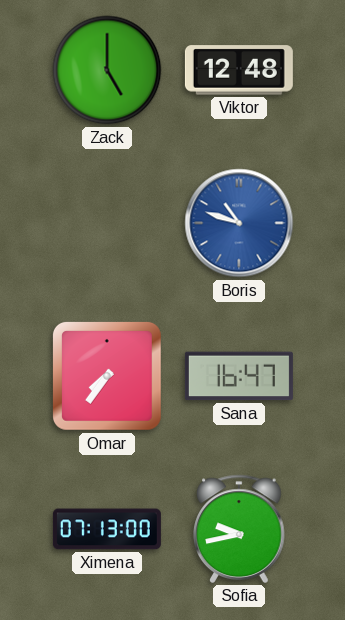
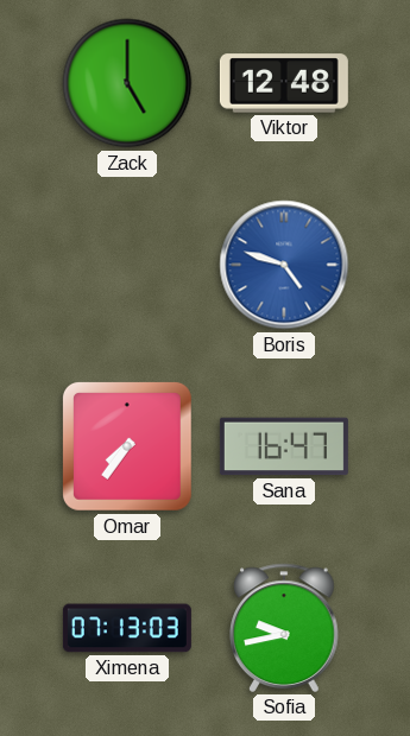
Boris: 10:48 -> 4:48 (284, 265)
Ximena: 07:13:00 -> 07:13:03 (127, 628)
